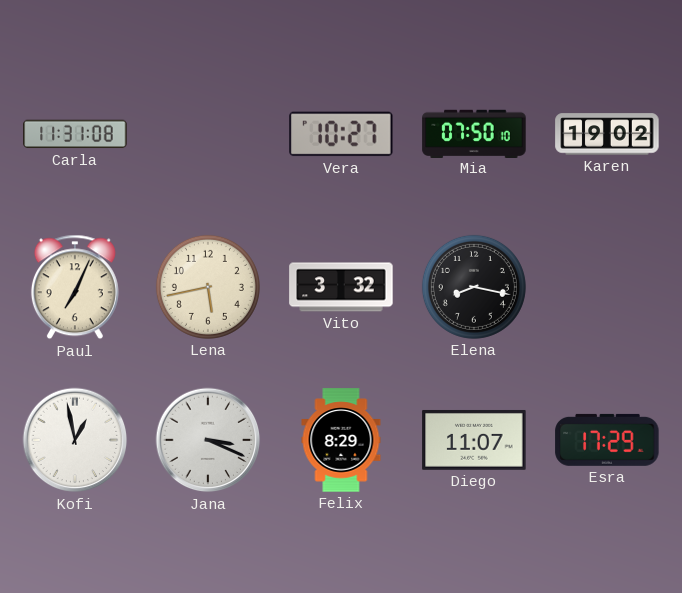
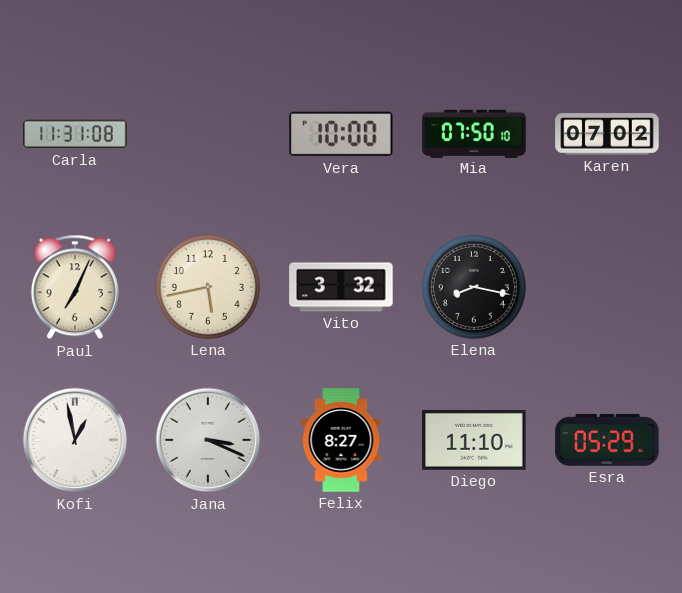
Vera: 10:27 -> 10:00 (341, 134)
Karen: 19:02 -> 07:02 (607, 134)
Felix: 8:29 -> 8:27 (341, 440)
Diego: 11:07 -> 11:10 (474, 440)
Esra: 17:29 -> 05:29 (607, 440)
